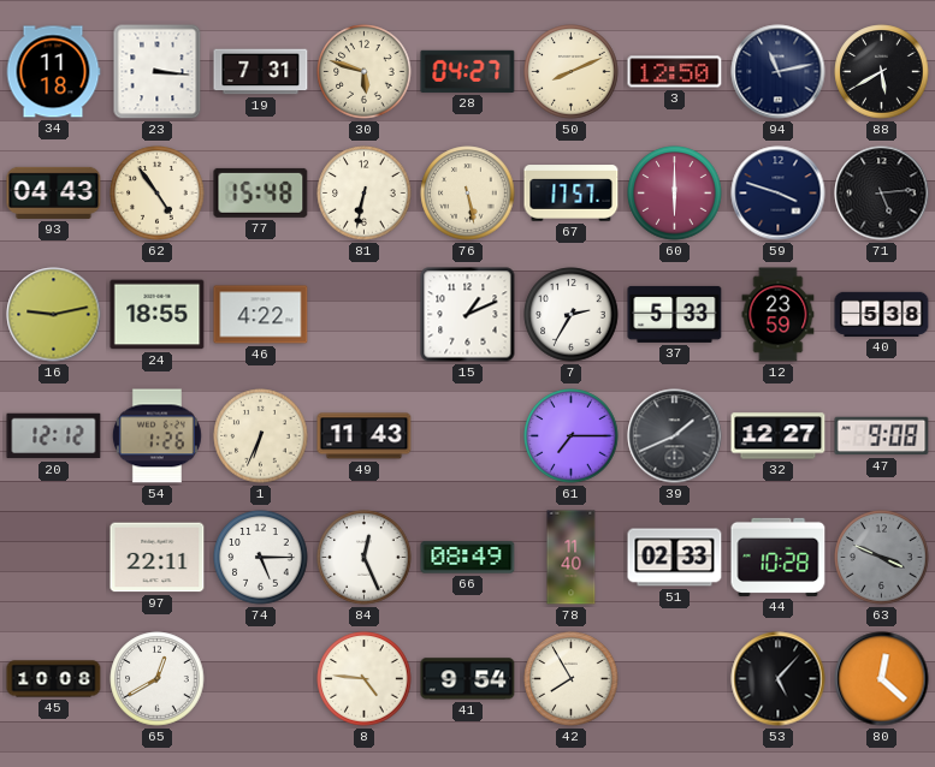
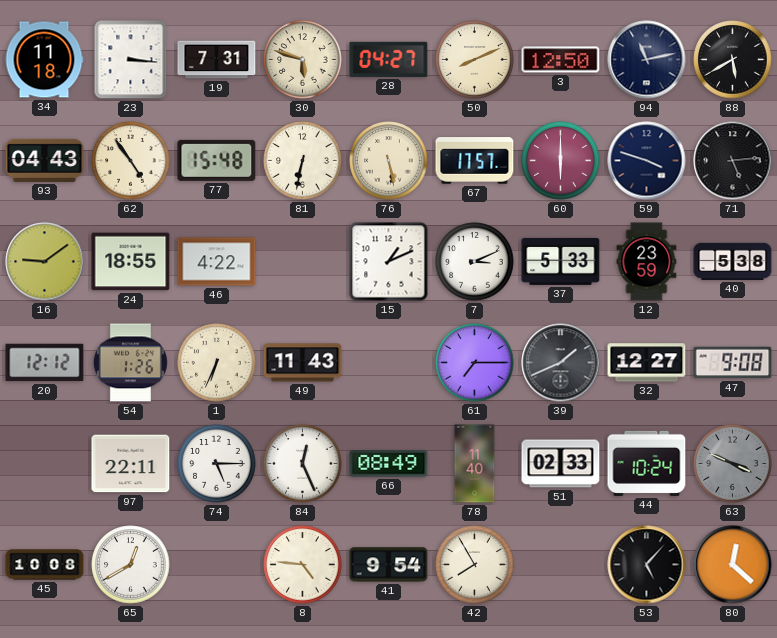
16: 9:13 -> 9:09 (45, 262)
7: 2:35 -> 3:11 (475, 262)
44: 10:28 -> 10:24 (647, 463)
